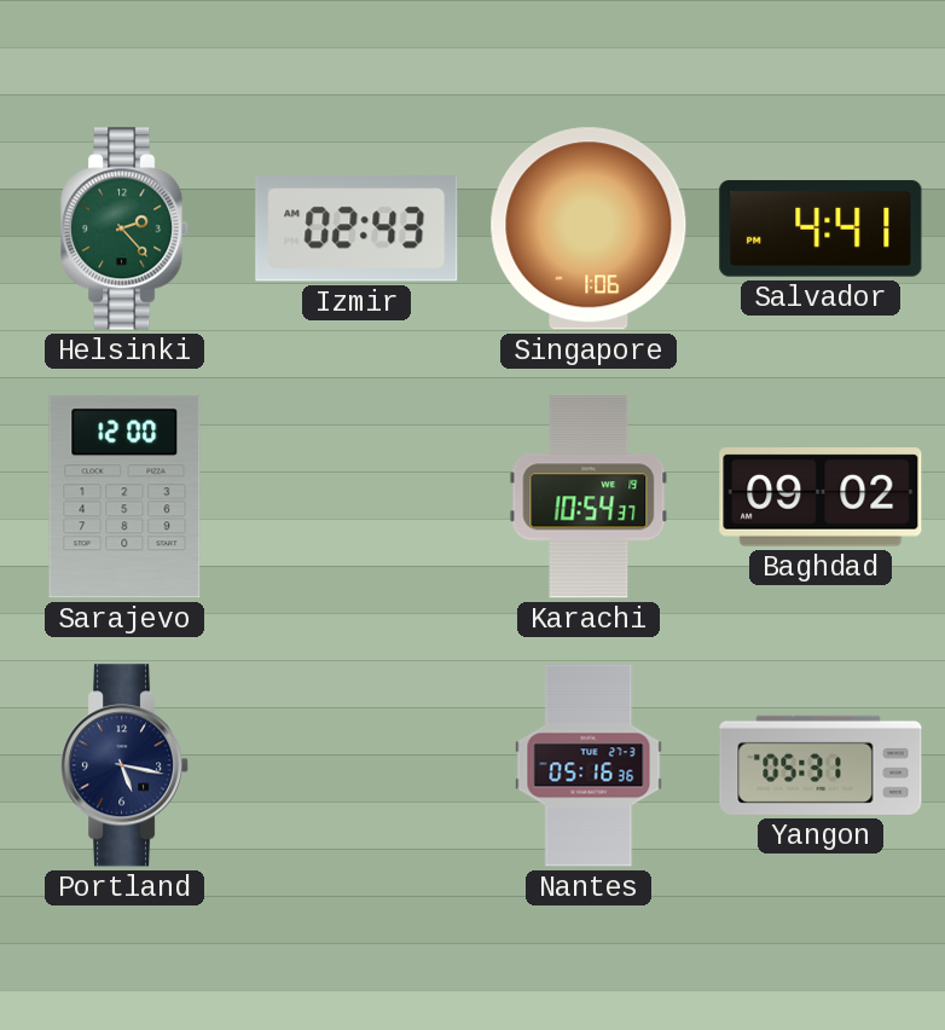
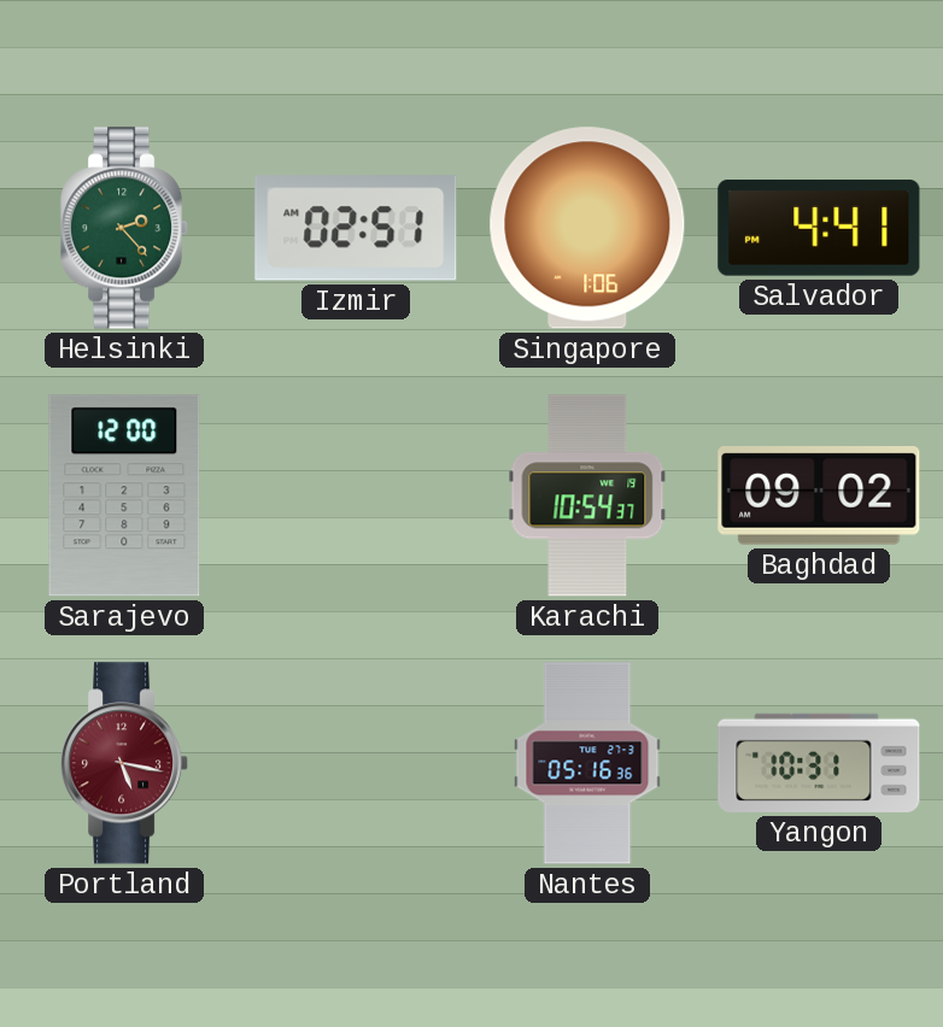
Izmir: 02:43 -> 02:51 (356, 228)
Portland dial: navy -> burgundy (125, 763)
Yangon: 05:31 -> 10:31 (819, 763)
